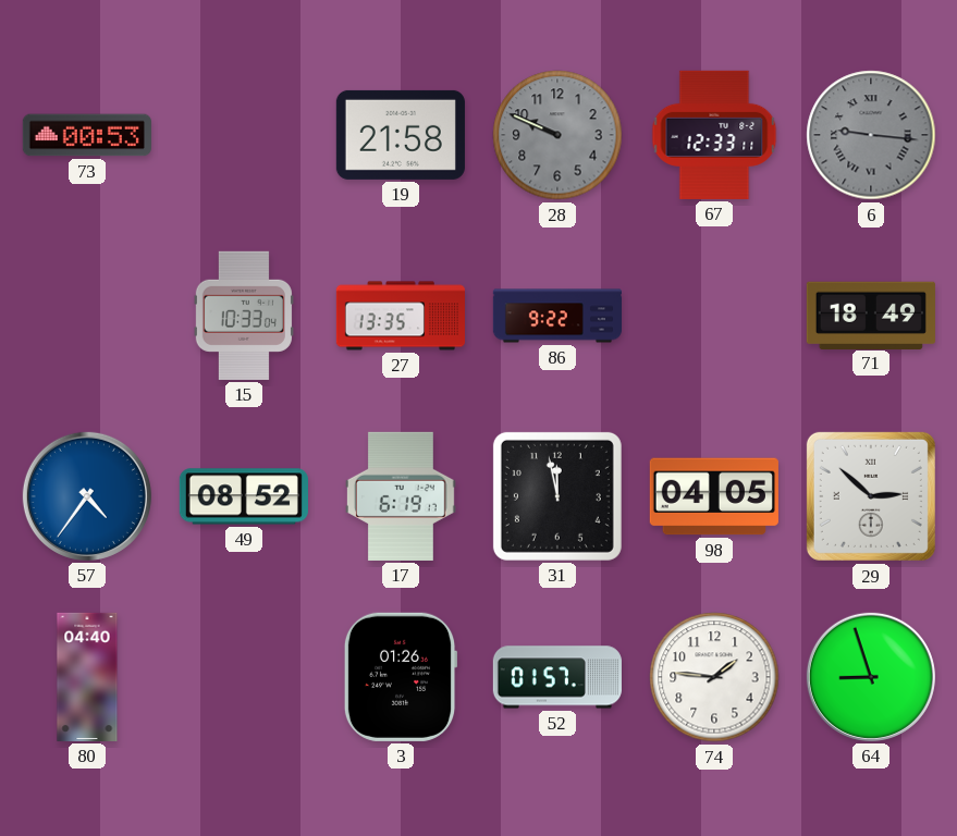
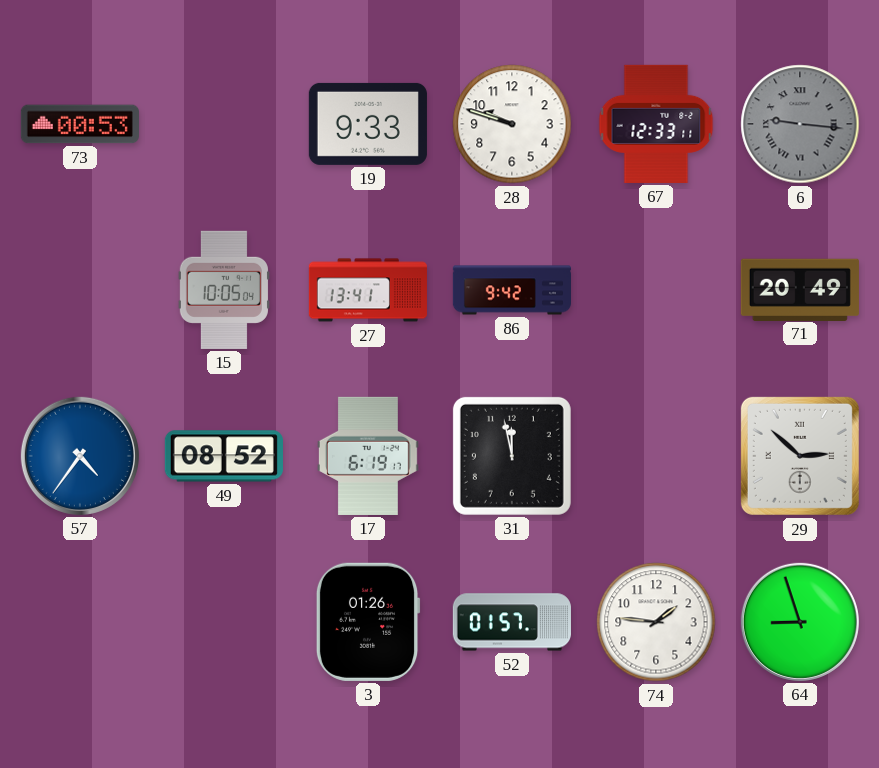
19: 21:58 -> 9:33 (368, 124)
28: 9:49 -> 9:48 (512, 124)
28 dial: grey -> white (512, 124)
15: 10:33 -> 10:05 (224, 290)
27: 13:35 -> 13:41 (368, 290)
86: 9:22 -> 9:42 (511, 290)
71: 18:49 -> 20:49 (800, 289)
98: 04:05 -> none (714, 496)
80: 04:40 -> none (87, 677)
